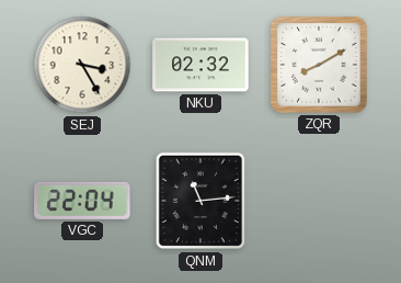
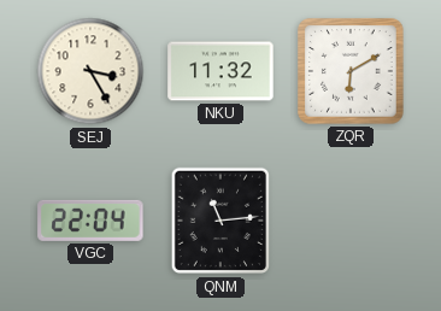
NKU: 02:32 -> 11:32 (220, 71)
ZQR: 8:10 -> 6:10 (351, 71)
